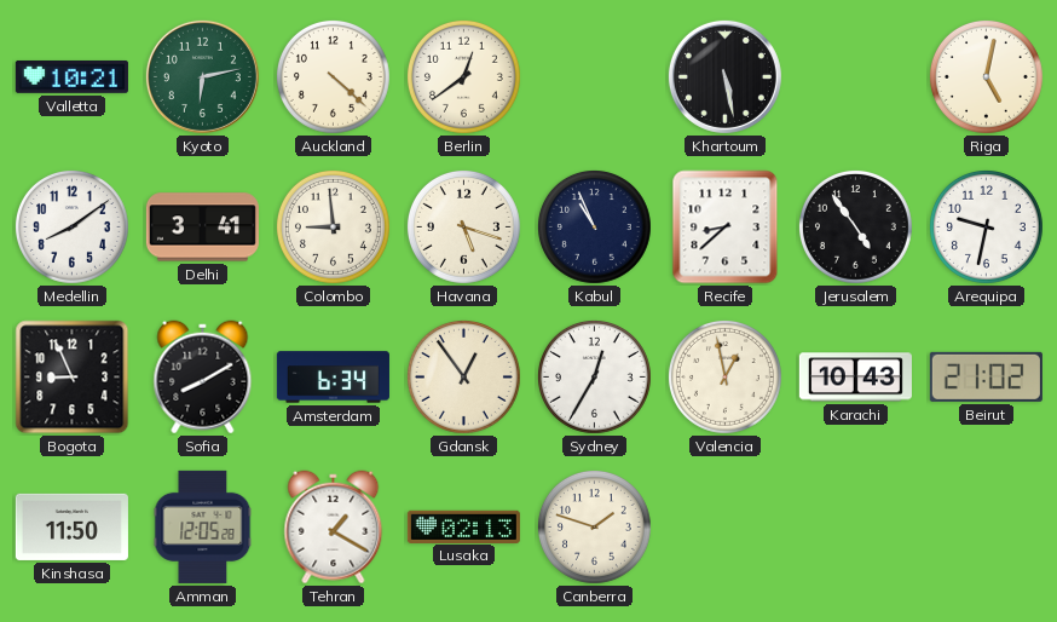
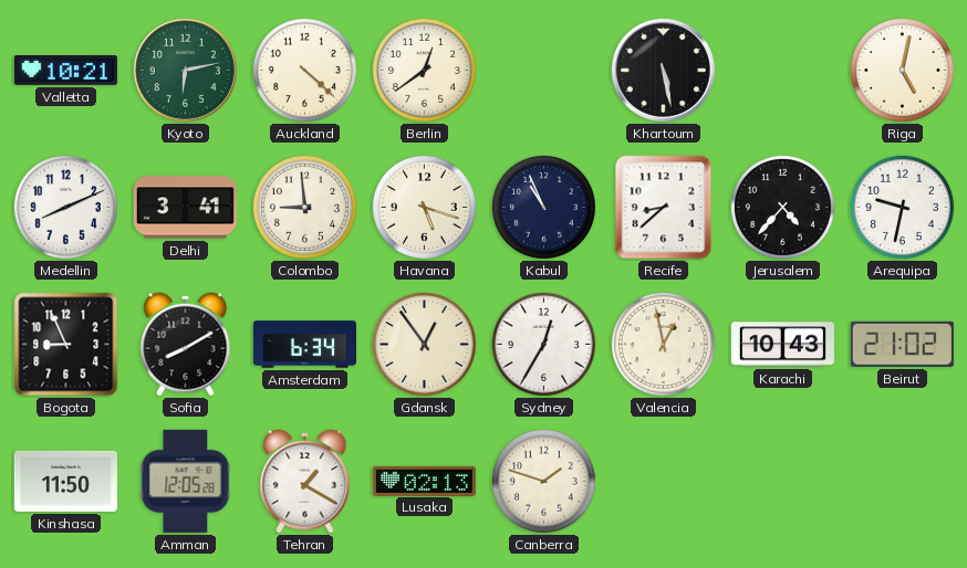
Medellin: 8:09 -> 8:11 (65, 207)
Jerusalem: 4:54 -> 4:37 (782, 207)
